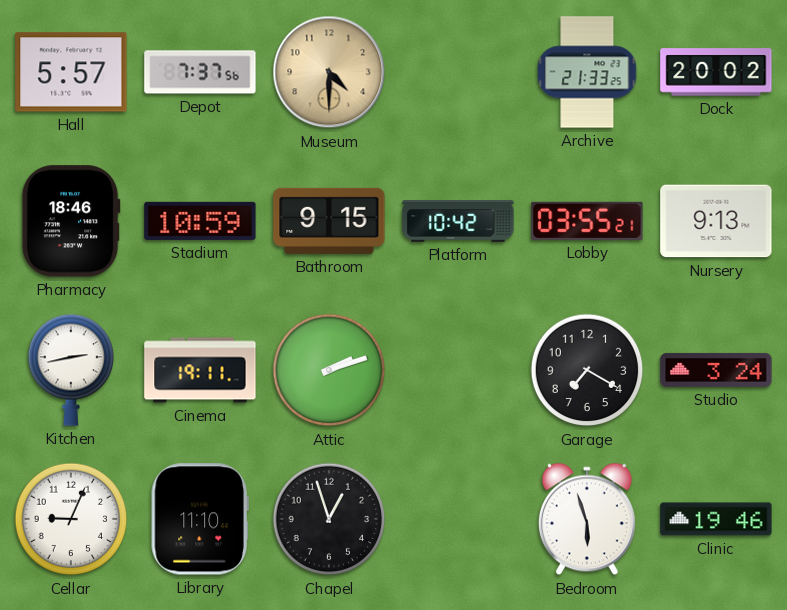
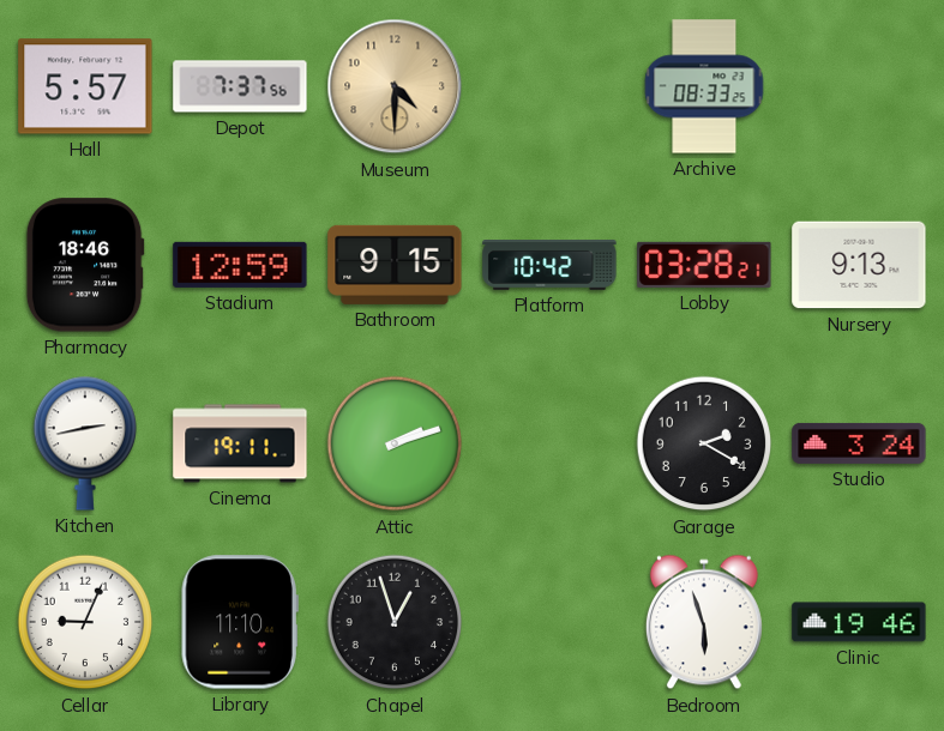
Archive: 21:33 -> 08:33 (704, 86)
Dock: 20:02 -> none (716, 72)
Stadium: 10:59 -> 12:59 (240, 265)
Lobby: 03:55 -> 03:28 (704, 265)
Garage: 7:20 -> 2:20 (704, 443)
